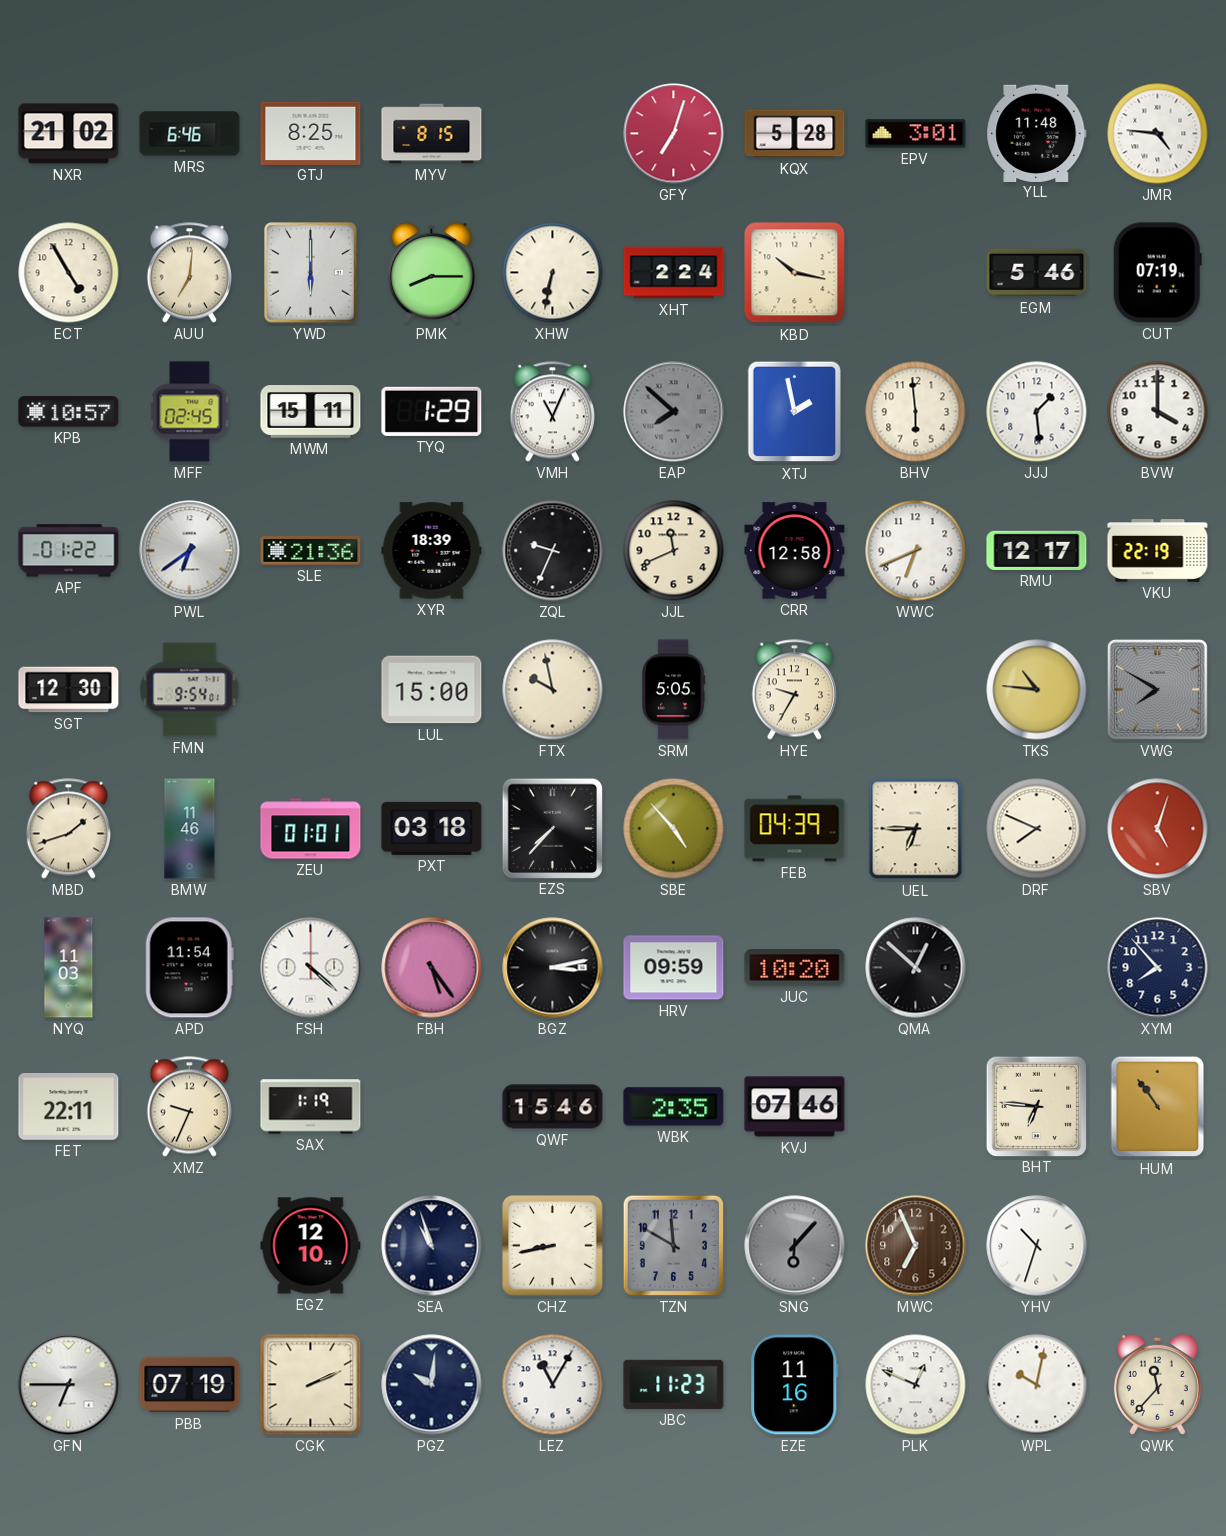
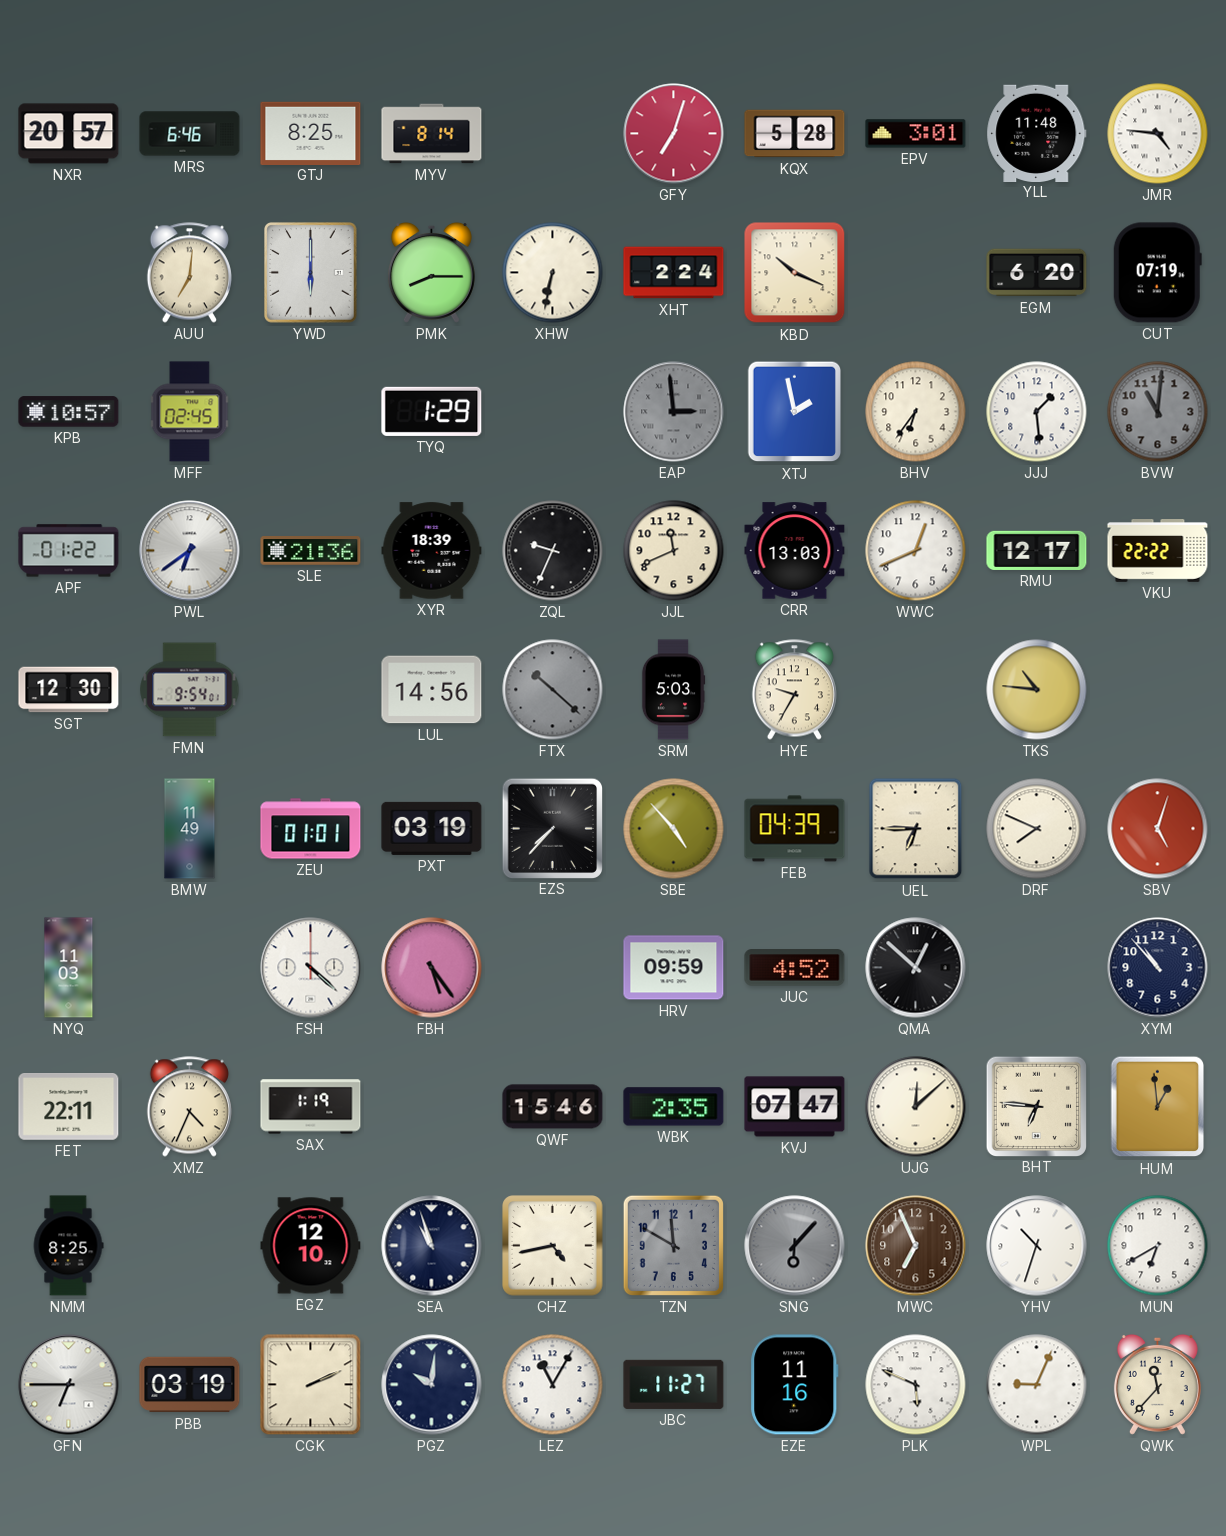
NXR: 21:02 -> 20:57 (69, 134)
MYV: 8:15 -> 8:14 (432, 134)
ECT: 4:55 -> none (69, 273)
KBD: 10:17 -> 10:19 (795, 273)
EGM: 5:46 -> 6:20 (1037, 273)
MWM: 15:11 -> none (311, 412)
VMH: 11:04 -> none (552, 412)
EAP: 7:52 -> 2:59 (674, 412)
BHV: 5:59 -> 6:36 (916, 412)
BVW: 4:00 -> 11:01 (1158, 412)
BVW dial: white -> grey (1158, 412)
CRR: 12:58 -> 13:03 (795, 551)
WWC: 6:41 -> 12:41 (916, 551)
VKU: 22:19 -> 22:22 (1158, 551)
LUL: 15:00 -> 14:56 (432, 690)
FTX: 9:58 -> 10:22 (553, 690)
FTX dial: cream -> grey (553, 690)
SRM: 5:05 -> 5:03 (673, 690)
VWG: 7:50 -> none (1157, 689)
MBD: 1:42 -> none (68, 829)
BMW: 11:46 -> 11:49 (190, 829)
PXT: 03:18 -> 03:19 (432, 828)
APD: 11:54 -> none (189, 968)
BGZ: 3:13 -> none (553, 968)
JUC: 10:20 -> 4:52 (795, 968)
XYM: 7:53 -> 10:53 (1158, 968)
XMZ: 9:34 -> 4:34 (189, 1107)
KVJ: 07:46 -> 07:47 (795, 1107)
UJG: none -> 12:08 (916, 1107)
HUM: 10:54 -> 12:59 (1158, 1107)
NMM: none -> 8:25 (68, 1246)
CHZ: 8:43 -> 4:43 (553, 1246)
MUN: none -> 6:40 (1158, 1246)
PBB: 07:19 -> 03:19 (190, 1385)
JBC: 11:23 -> 11:27 (674, 1384)
PLK: 12:49 -> 5:49 (916, 1385)
WPL: 10:02 -> 9:04 (1037, 1385)
